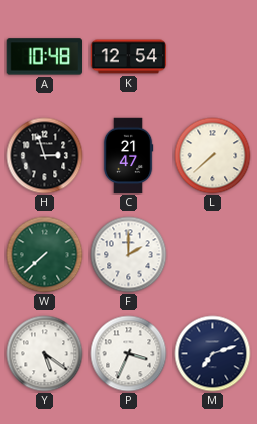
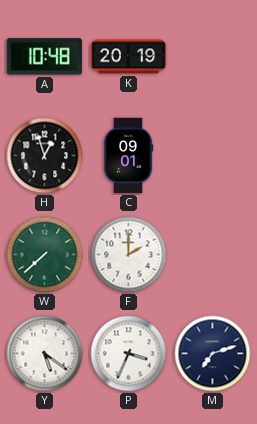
K: 12:54 -> 20:19 (129, 57)
H: 2:57 -> 12:57 (45, 156)
C: 21:47 -> 09:01 (128, 156)
L: 7:38 -> none (213, 156)
